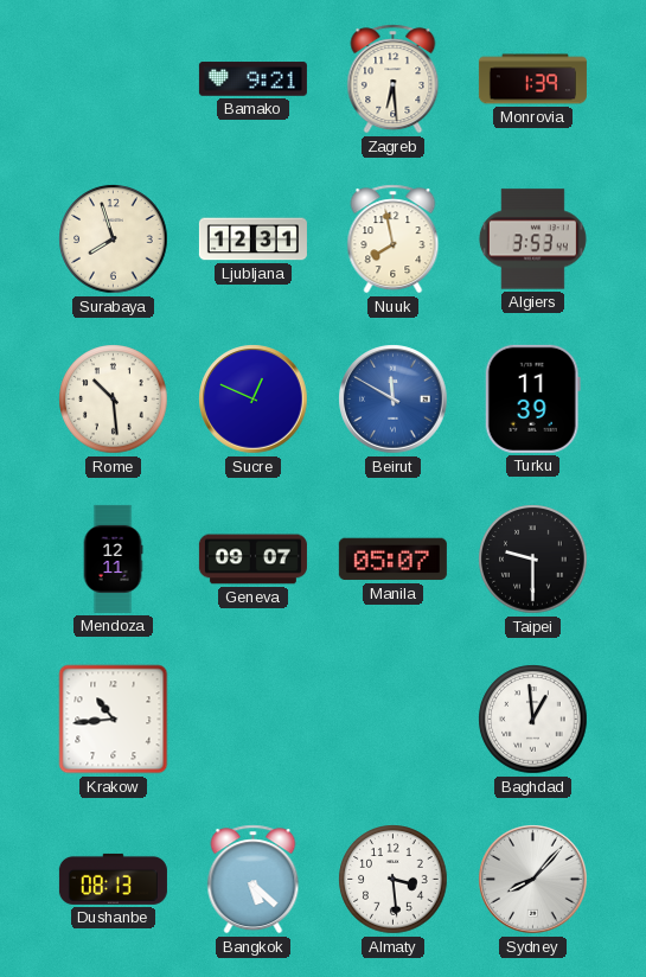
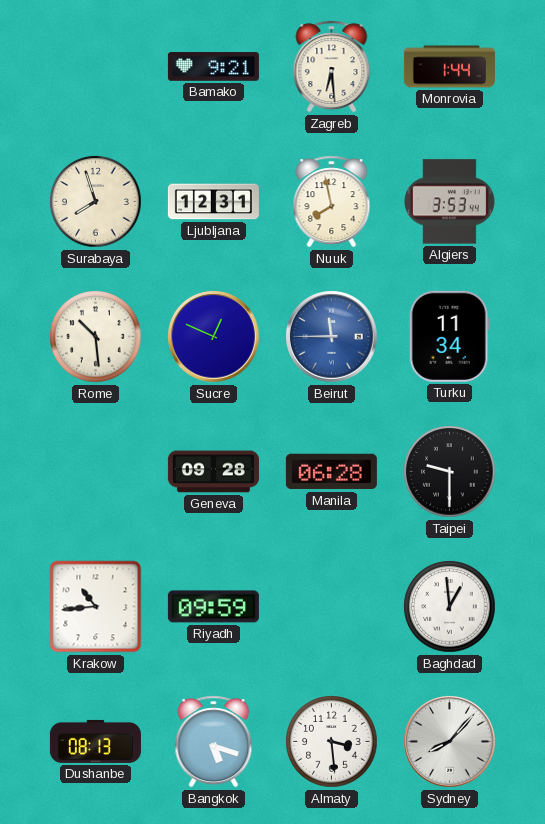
Monrovia: 1:39 -> 1:44 (449, 67)
Beirut: 11:50 -> 11:45 (332, 337)
Turku: 11:39 -> 11:34 (449, 336)
Mendoza: 12:11 -> none (113, 558)
Geneva: 09:07 -> 09:28 (213, 472)
Manila: 05:07 -> 06:28 (331, 472)
Riyadh: none -> 09:59 (213, 607)
Bangkok: 5:22 -> 5:18 (214, 742)
